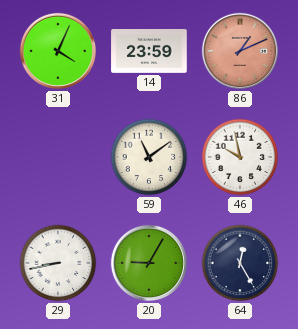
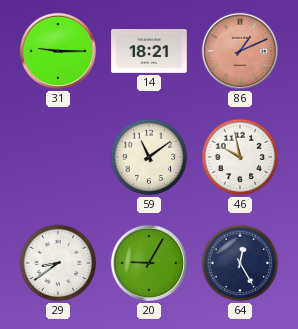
31: 4:04 -> 9:15 (58, 51)
14: 23:59 -> 18:21 (149, 52)
29: 8:43 -> 8:39 (58, 263)
